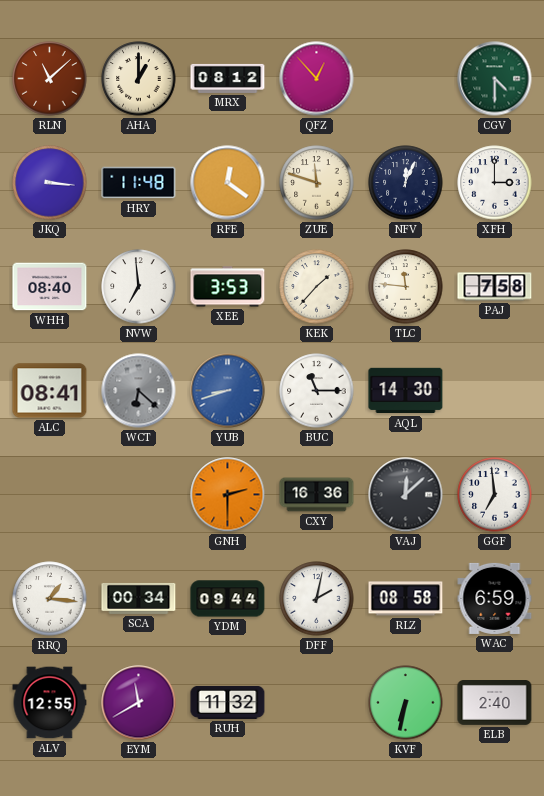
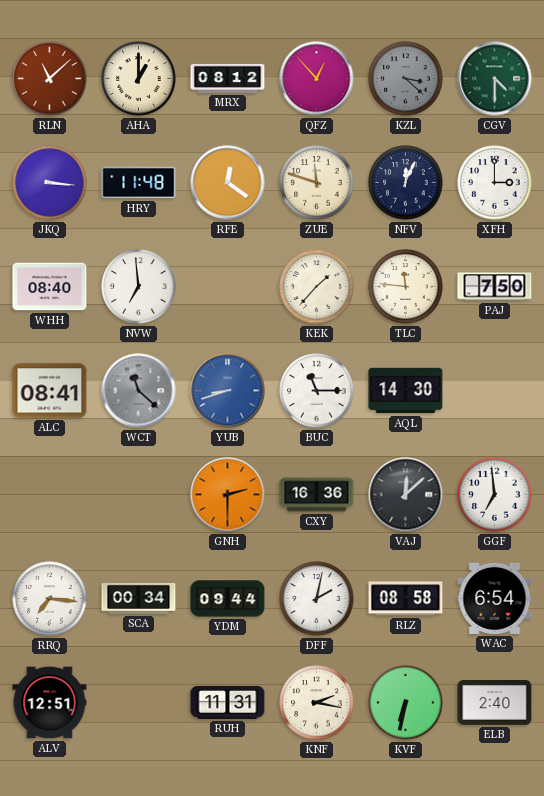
KZL: none -> 3:22 (406, 79)
XEE: 3:53 -> none (228, 287)
PAJ: 7:58 -> 7:50 (495, 287)
WCT: 6:22 -> 11:22 (139, 391)
RRQ: 1:16 -> 7:16 (50, 599)
WAC: 6:59 -> 6:54 (495, 598)
ALV: 12:55 -> 12:51 (50, 703)
EYM: 11:40 -> none (139, 703)
RUH: 11:32 -> 11:31 (228, 702)
KNF: none -> 2:17 (317, 703)
